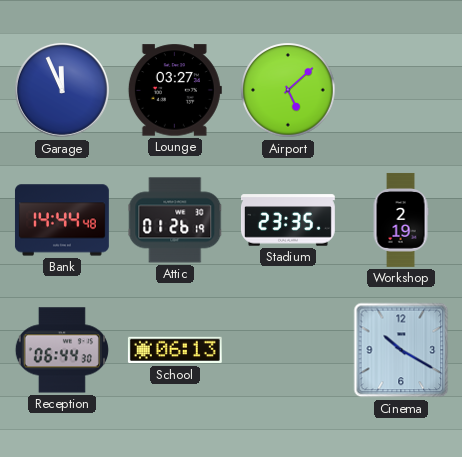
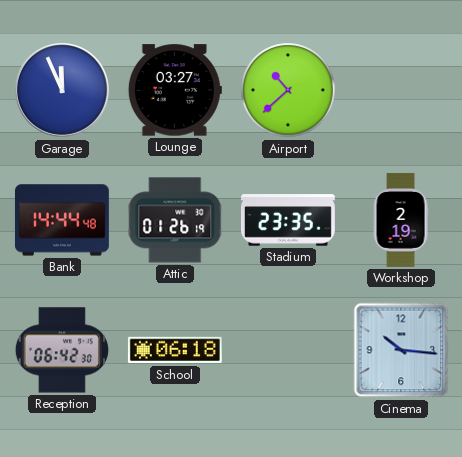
Airport: 5:08 -> 10:38 (288, 90)
Reception: 06:44 -> 06:42 (62, 350)
School: 06:13 -> 06:18 (175, 350)
Cinema: 10:20 -> 10:16 (401, 350)
